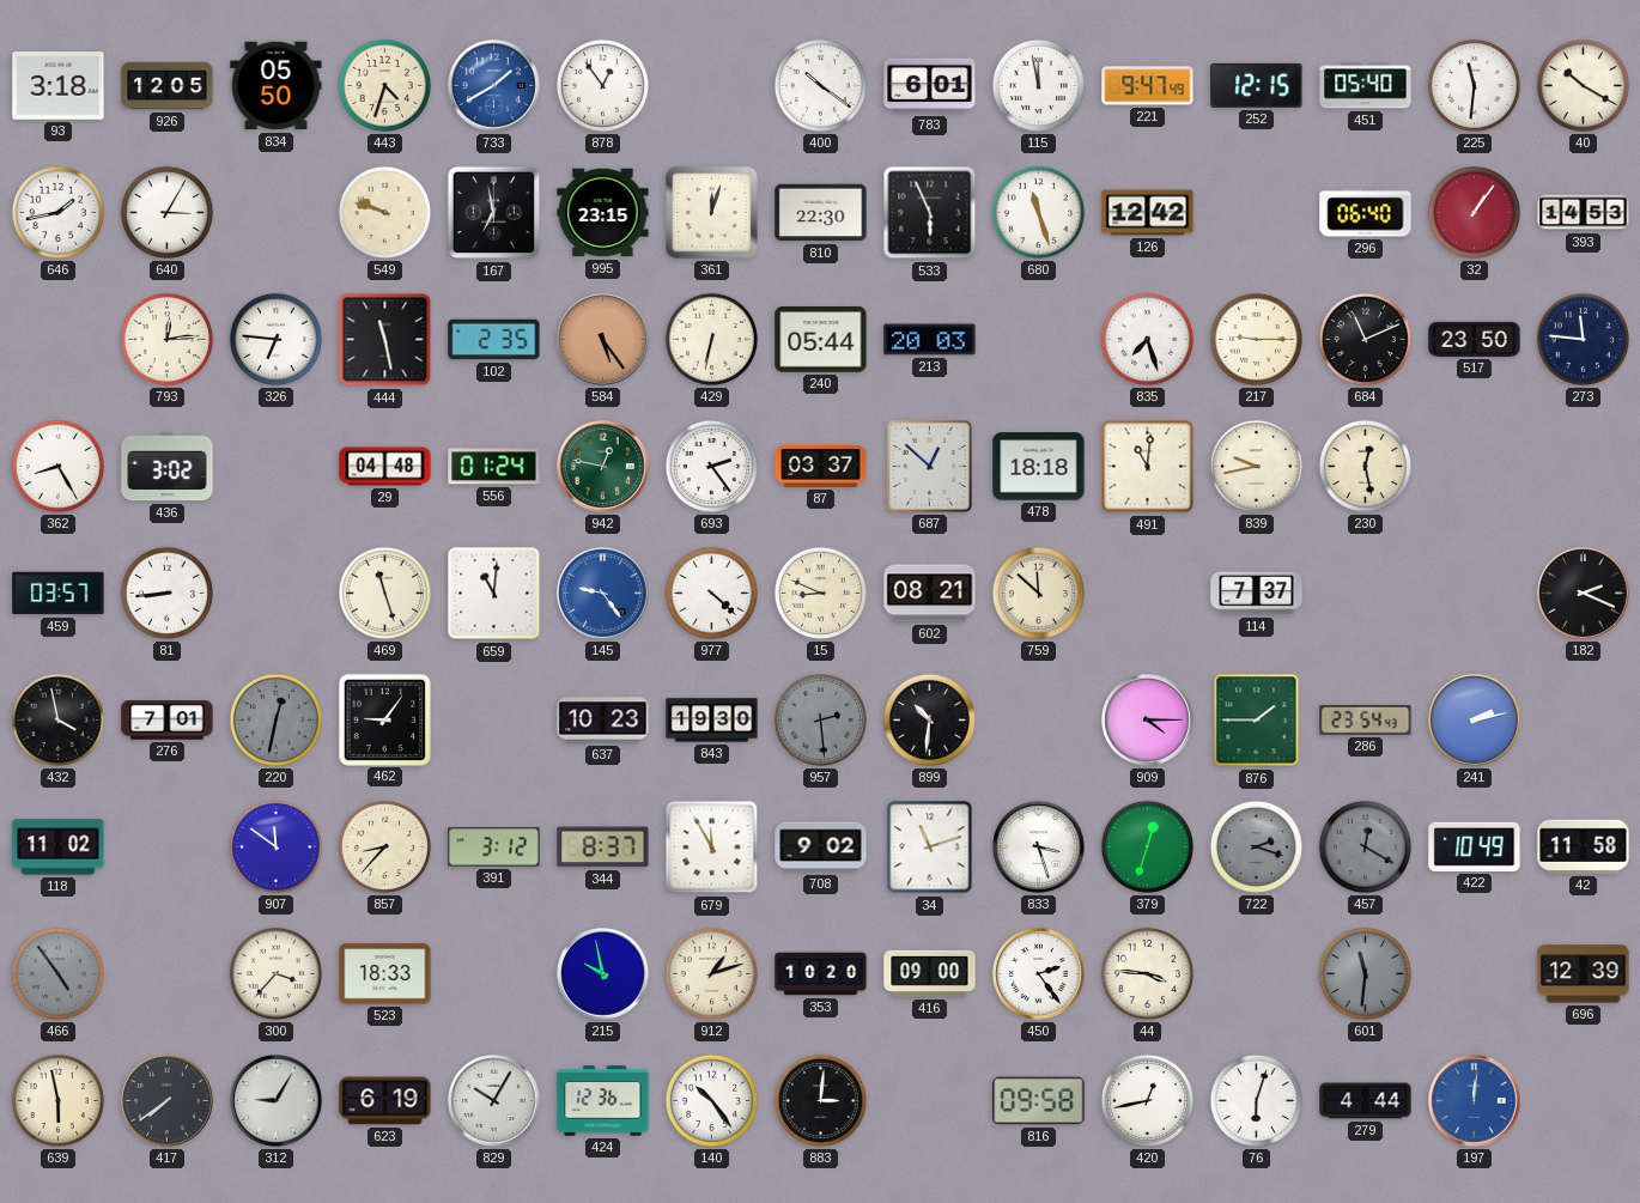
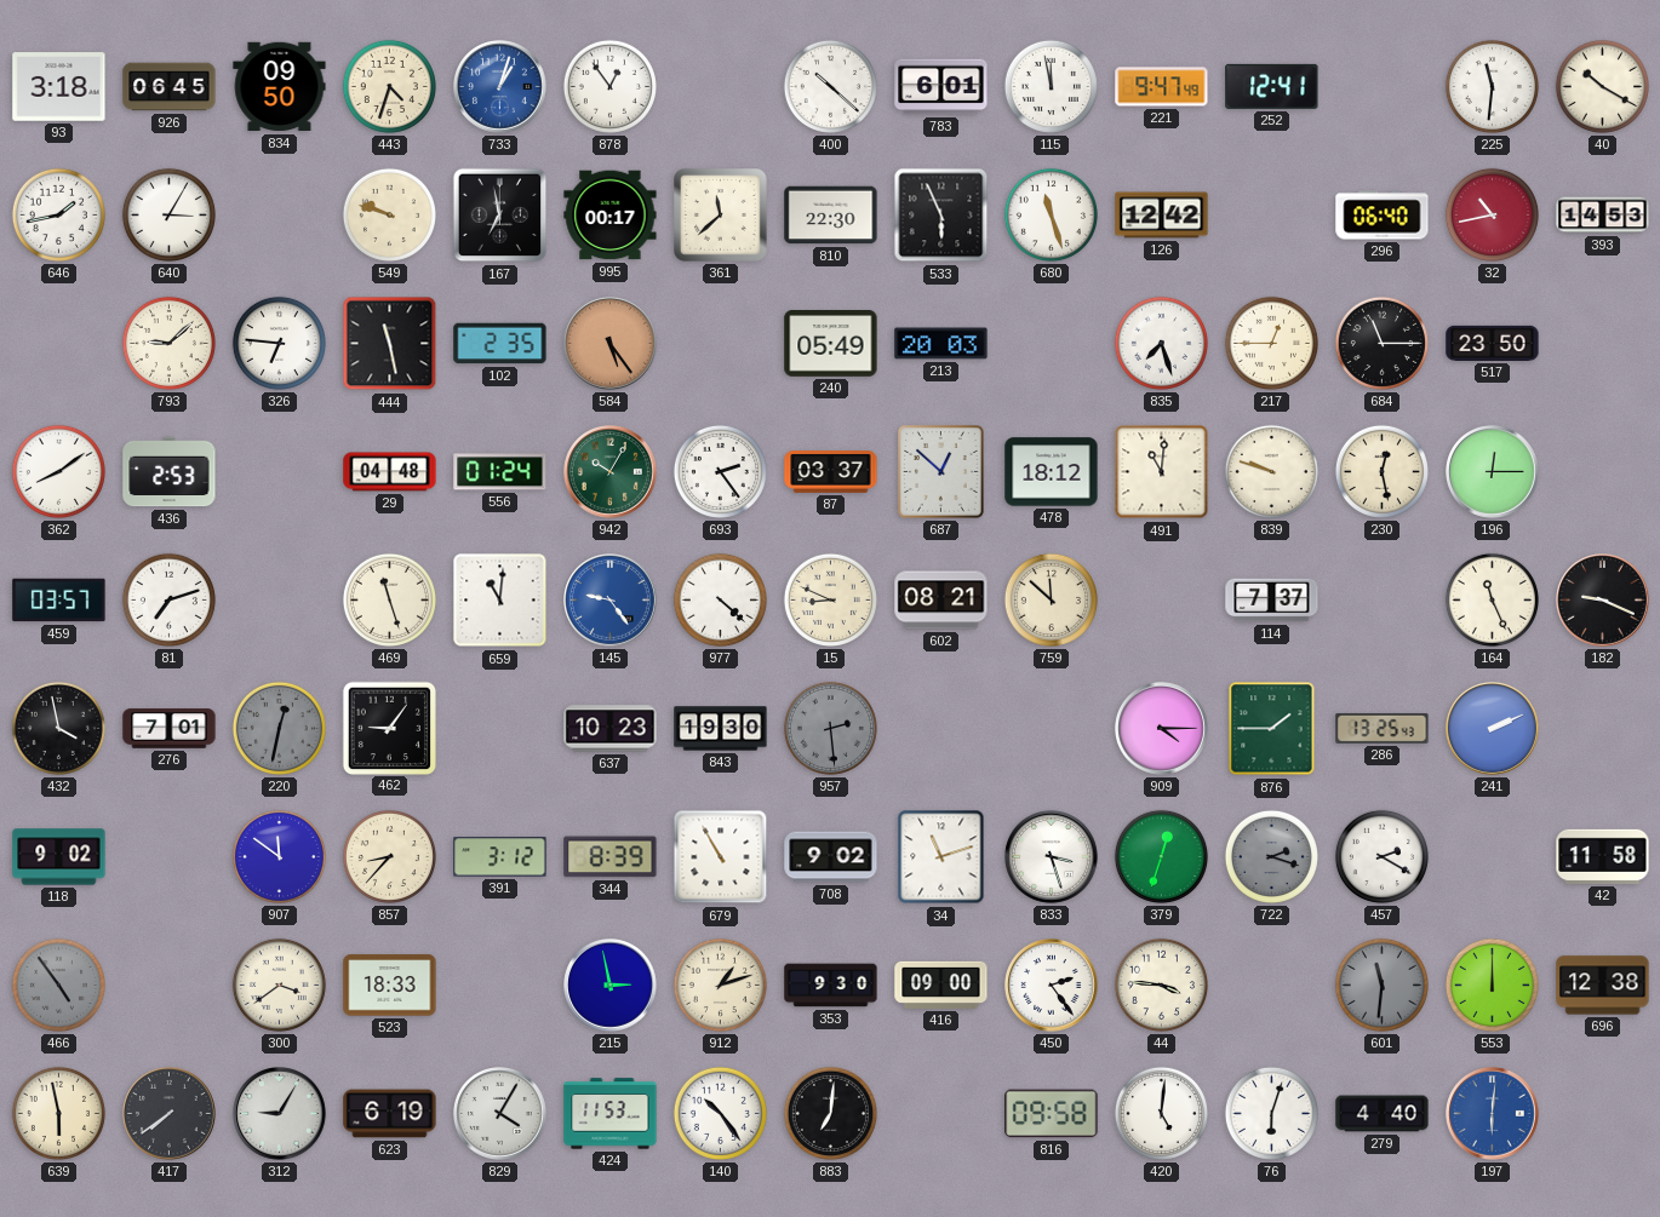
926: 12:05 -> 06:45 (170, 87)
834: 05:50 -> 09:50 (280, 87)
733: 1:40 -> 1:03 (500, 87)
400: 10:21 -> 10:22 (830, 86)
252: 12:15 -> 12:41 (1272, 86)
451: 05:40 -> none (1366, 86)
995: 23:15 -> 00:17 (611, 216)
361: 12:03 -> 11:38 (721, 216)
32: 1:06 -> 10:43 (1492, 214)
793: 12:14 -> 9:08 (168, 343)
429: 6:32 -> none (711, 339)
240: 05:44 -> 05:49 (831, 344)
217: 9:15 -> 12:45 (1271, 343)
684: 11:11 -> 11:15 (1381, 343)
273: 11:46 -> none (1583, 339)
362: 8:25 -> 8:09 (58, 471)
436: 3:02 -> 2:53 (170, 472)
942: 12:47 -> 10:05 (611, 472)
478: 18:18 -> 18:12 (1052, 472)
839: 9:43 -> 9:48 (1271, 471)
196: none -> 12:15 (1493, 472)
81: 8:44 -> 7:12 (168, 599)
164: none -> 11:26 (1492, 599)
182: 2:19 -> 9:19 (1603, 601)
899: 10:31 -> none (929, 719)
286: 23:54 -> 13:25 (1383, 728)
241: 2:13 -> 2:11 (1493, 729)
118: 11:02 -> 9:02 (59, 857)
344: 8:37 -> 8:39 (611, 857)
679: 11:55 -> 10:55 (721, 857)
457: 12:20 -> 2:20 (1381, 856)
457 dial: grey -> white (1381, 856)
422: 10:49 -> none (1475, 846)
300: 3:37 -> 3:39 (279, 984)
215: 9:58 -> 2:58 (611, 986)
353: 10:20 -> 9:30 (831, 986)
553: none -> 12:00 (1492, 984)
696: 12:39 -> 12:38 (1603, 986)
829: 10:05 -> 4:05 (500, 1114)
424: 12:36 -> 11:53 (611, 1114)
883: 3:01 -> 7:01 (830, 1113)
420: 12:43 -> 5:01 (1161, 1113)
279: 4:44 -> 4:40 (1383, 1114)
197: 12:01 -> 6:01 (1493, 1114)
